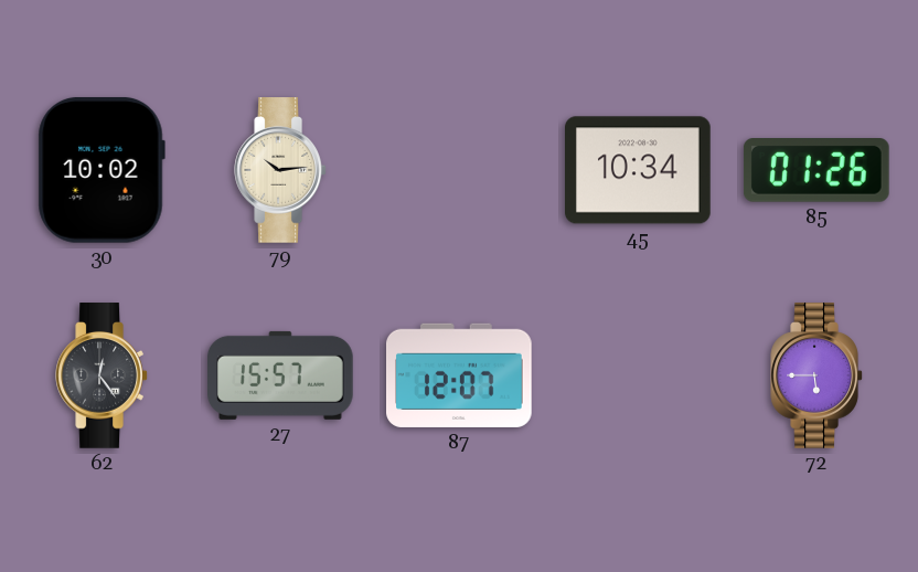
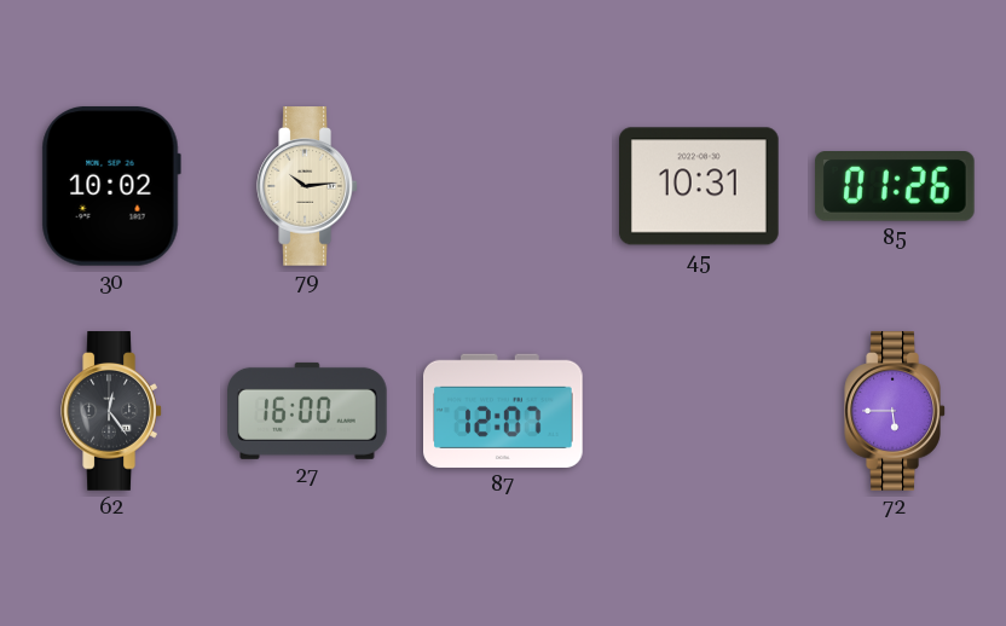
45: 10:34 -> 10:31 (700, 186)
27: 15:57 -> 16:00 (308, 411)
